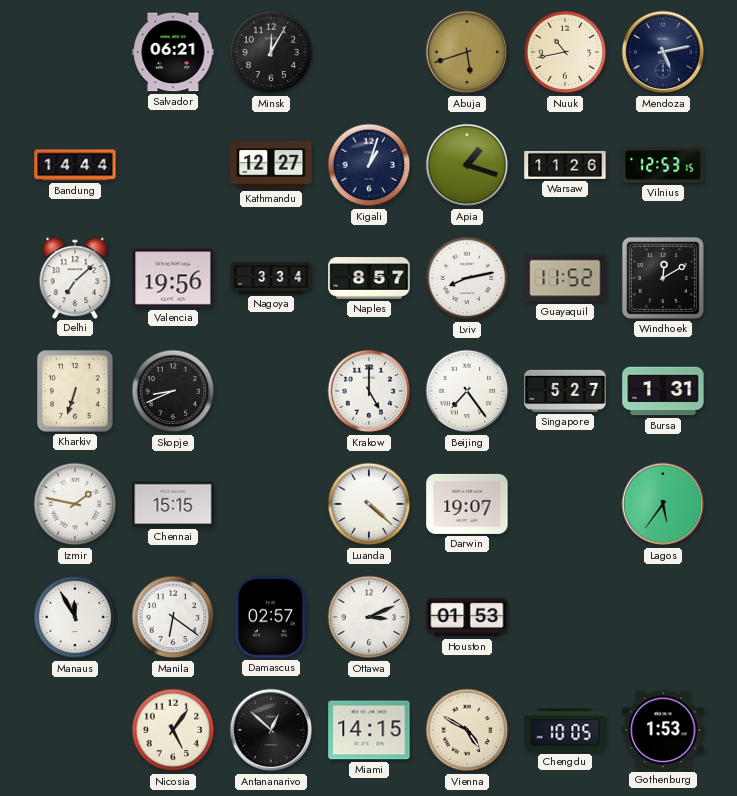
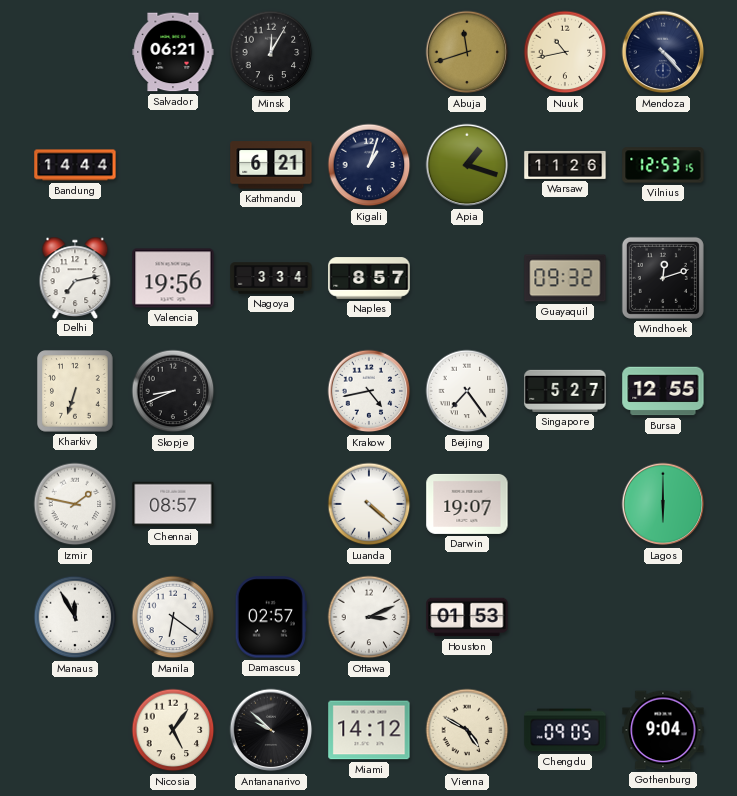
Abuja: 5:42 -> 11:42 (467, 52)
Mendoza: 5:13 -> 4:23 (663, 52)
Kathmandu: 12:27 -> 6:21 (271, 165)
Delhi: 7:08 -> 7:13 (75, 277)
Lviv: 8:13 -> none (467, 278)
Guayaquil: 11:52 -> 09:32 (565, 278)
Windhoek: 12:10 -> 12:12 (663, 278)
Krakow: 5:00 -> 4:43 (369, 391)
Bursa: 1:31 -> 12:55 (663, 391)
Chennai: 15:15 -> 08:57 (173, 504)
Lagos: 5:36 -> 6:00 (663, 504)
Antananarivo: 12:52 -> 9:52 (271, 730)
Miami: 14:15 -> 14:12 (369, 730)
Chengdu: 10:05 -> 09:05 (565, 730)
Gothenburg: 1:53 -> 9:04 (663, 730)
